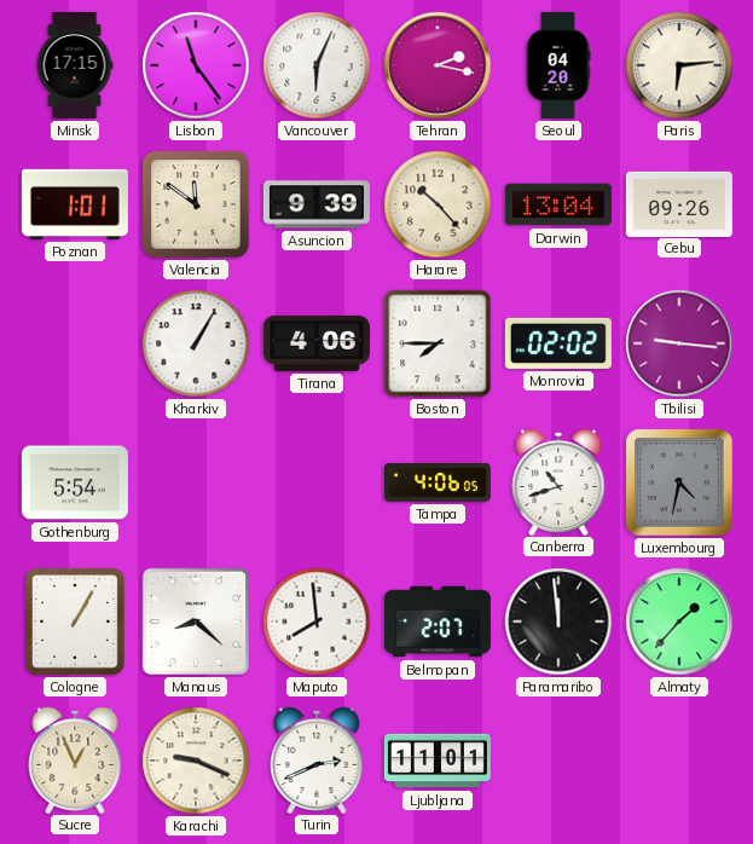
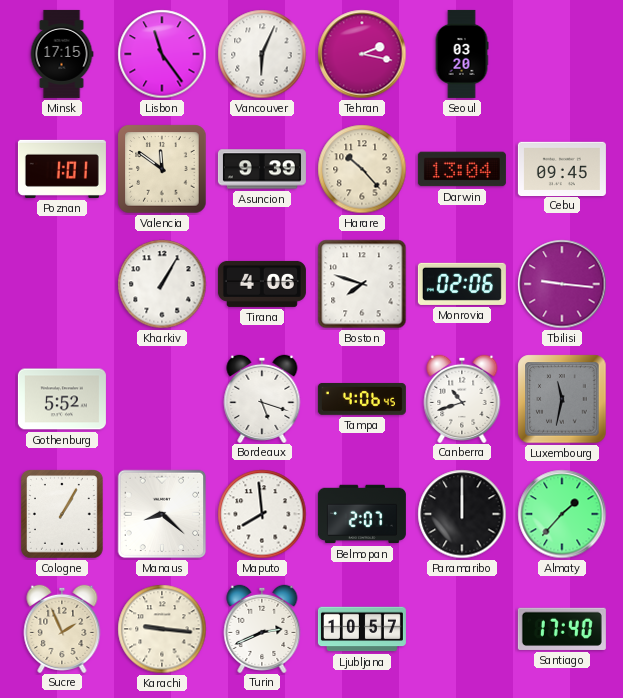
Seoul: 04:20 -> 03:20 (462, 54)
Paris: 6:14 -> none (679, 65)
Cebu: 09:26 -> 09:45 (562, 168)
Boston: 7:45 -> 7:48 (362, 284)
Monrovia: 02:02 -> 02:06 (462, 284)
Gothenburg: 5:54 -> 5:52 (62, 399)
Bordeaux: none -> 5:18 (262, 398)
Tampa: 4:06:05 -> 4:06:45 (362, 399)
Luxembourg: 4:32 -> 11:32 (562, 399)
Paramaribo: 11:59 -> 12:00 (462, 514)
Sucre: 12:56 -> 1:56 (62, 628)
Karachi: 9:19 -> 9:16 (162, 629)
Ljubljana: 11:01 -> 10:57 (362, 629)
Santiago: none -> 17:40 (562, 629)
